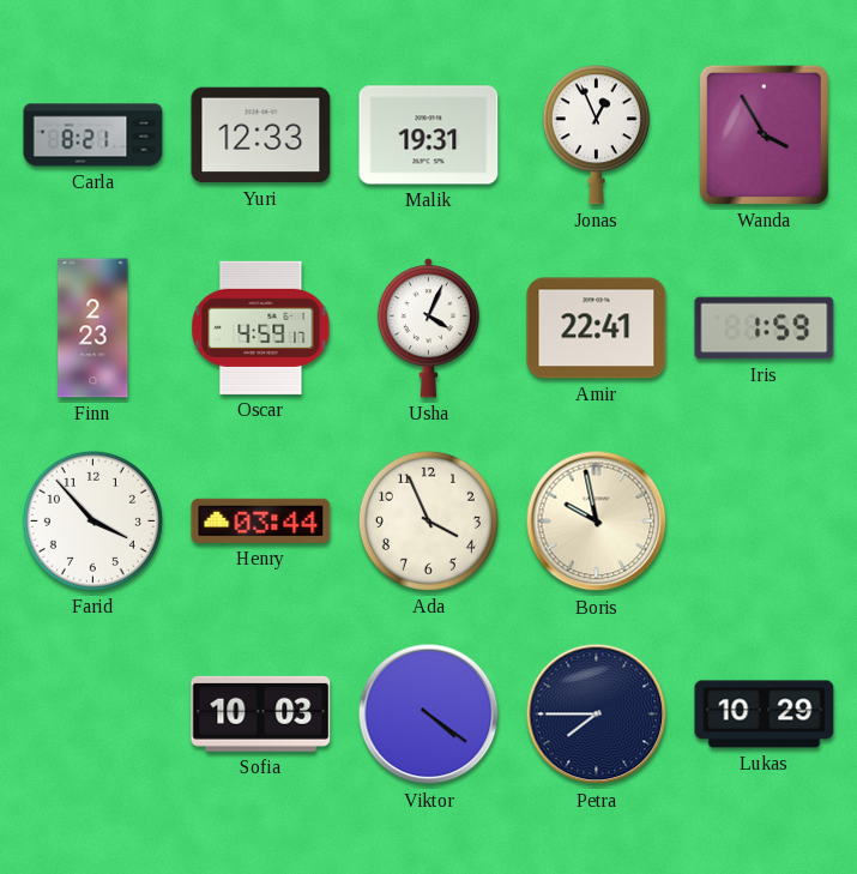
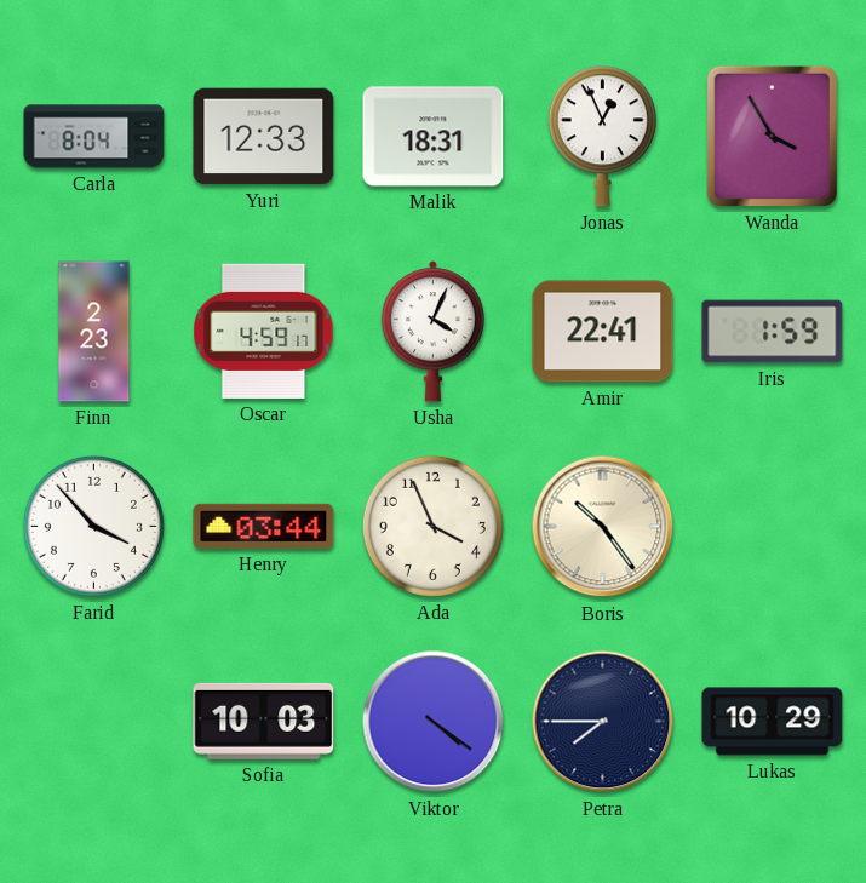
Carla: 8:21 -> 8:04 (94, 137)
Malik: 19:31 -> 18:31 (434, 137)
Boris: 9:58 -> 10:24 (603, 527)
